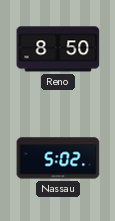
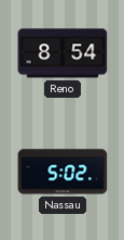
Reno: 8:50 -> 8:54 (63, 53)
